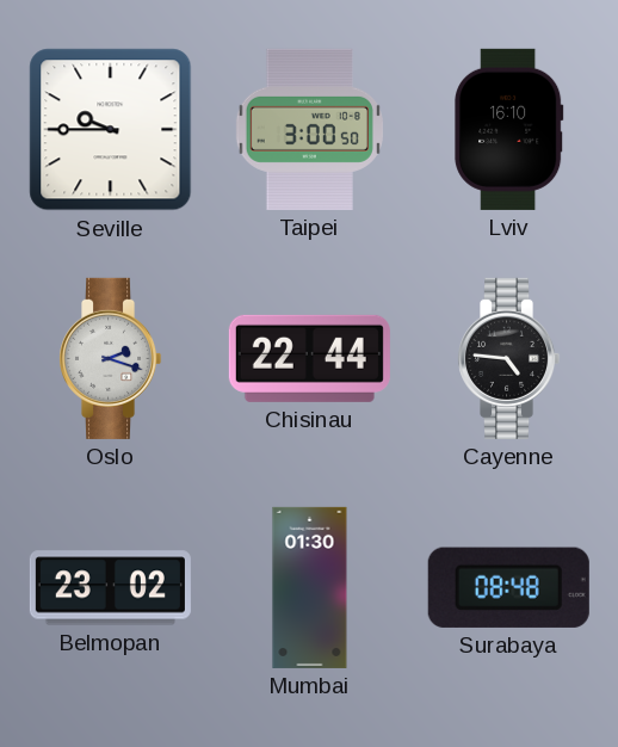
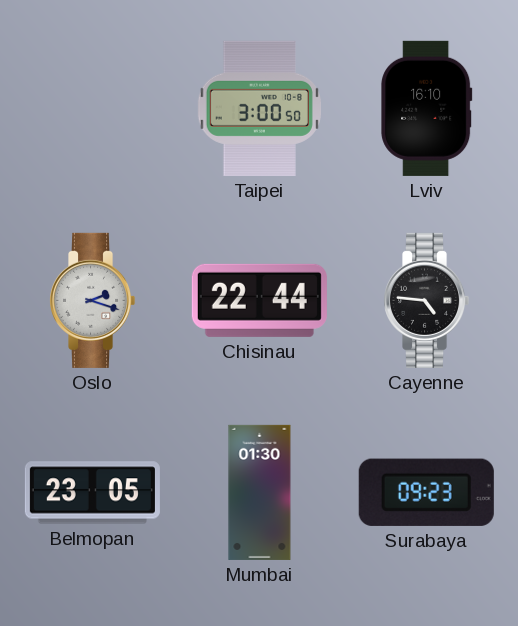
Seville: 9:45 -> none (111, 130)
Belmopan: 23:02 -> 23:05 (92, 493)
Surabaya: 08:48 -> 09:23 (426, 492)
